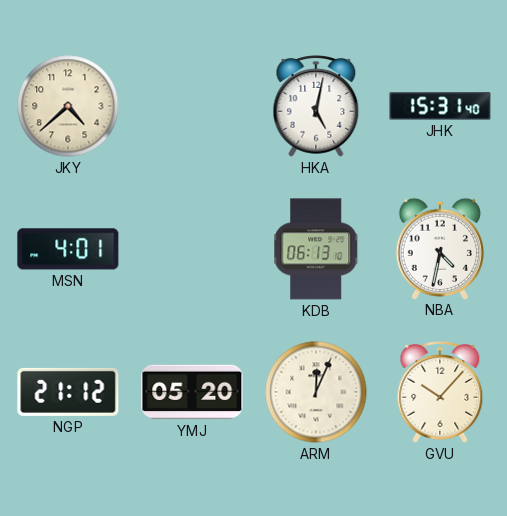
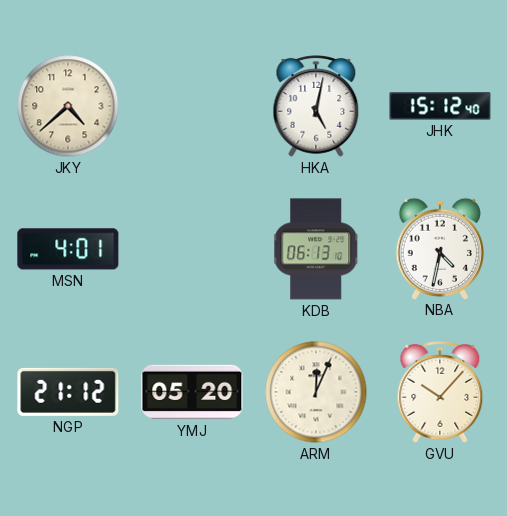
JHK: 15:31 -> 15:12 (440, 106)
